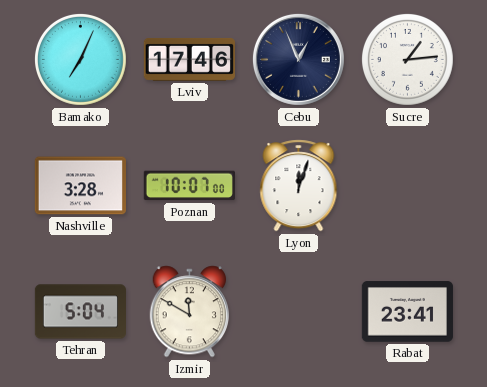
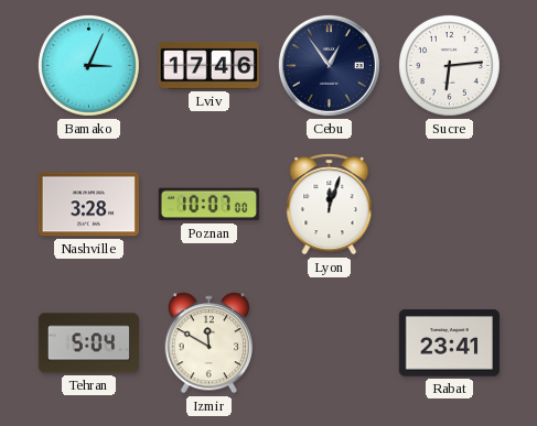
Bamako: 7:04 -> 3:04 (88, 65)
Cebu: 12:56 -> 12:54 (329, 65)
Sucre: 1:14 -> 6:14 (449, 65)
